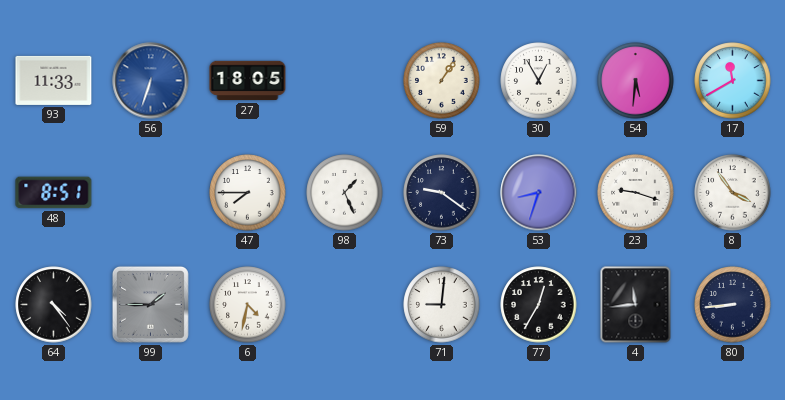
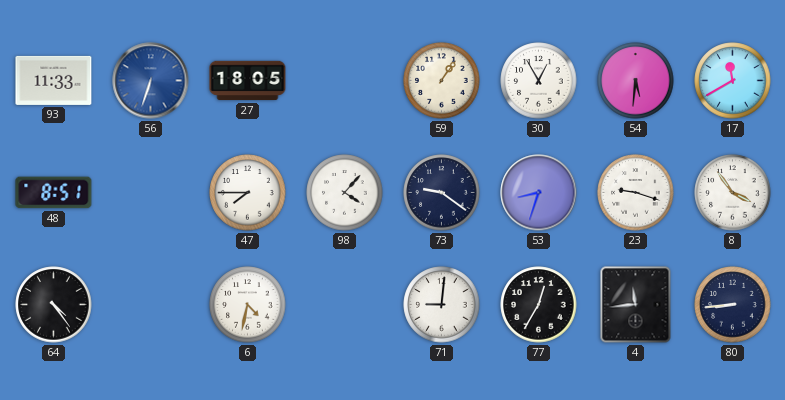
98: 1:26 -> 4:07 (345, 193)
99: 1:45 -> none (150, 304)
